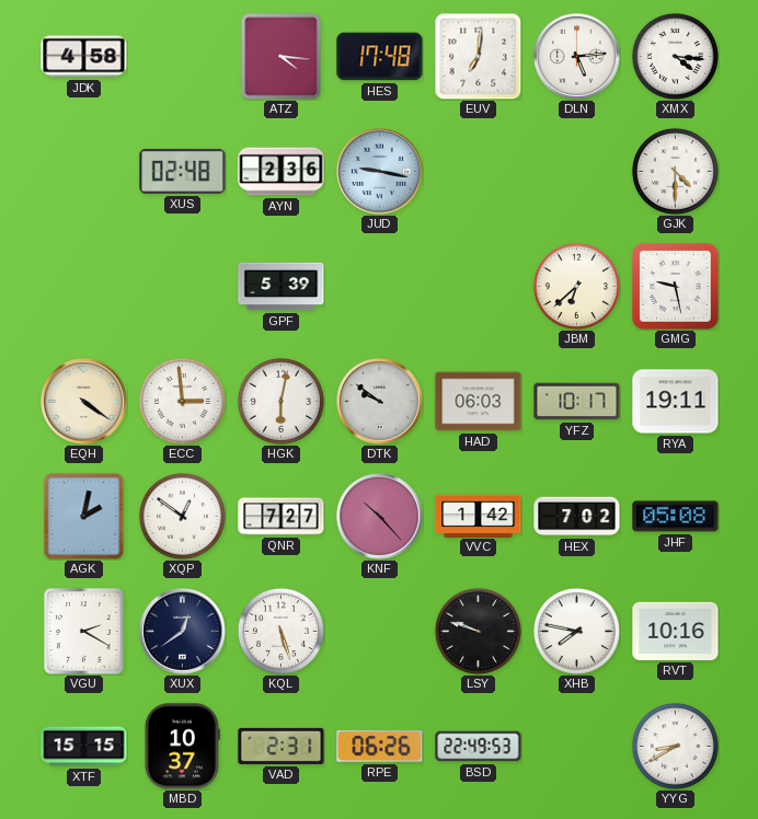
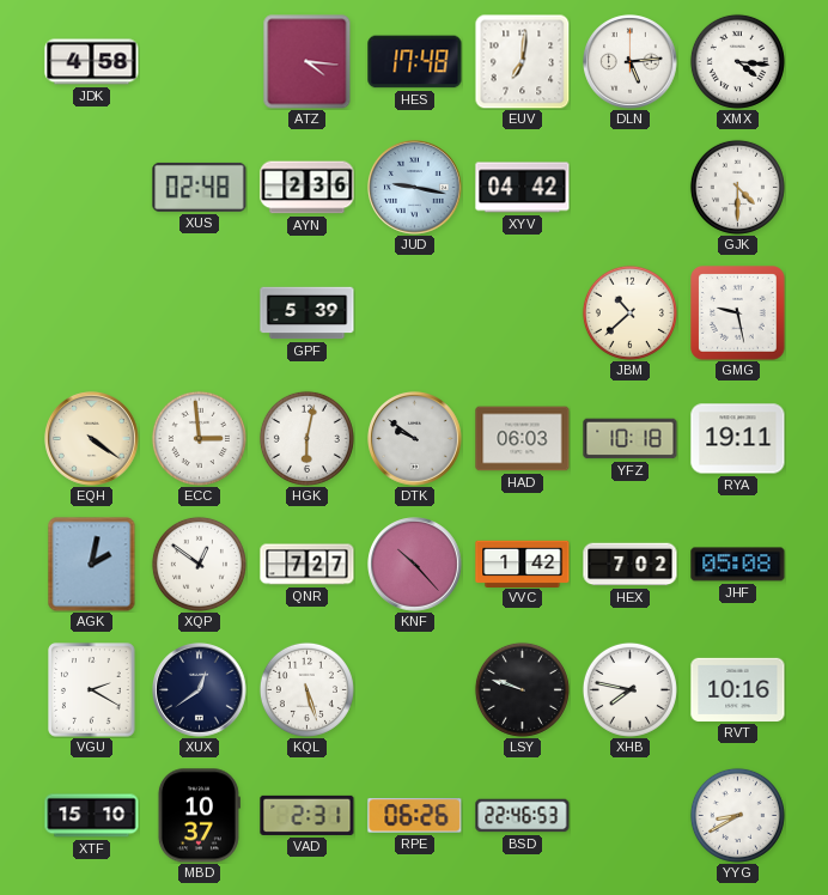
XYV: none -> 04:42 (523, 188)
JBM: 6:38 -> 10:38 (629, 312)
YFZ: 10:17 -> 10:18 (631, 439)
XTF: 15:15 -> 15:10 (92, 816)
BSD: 22:49 -> 22:46 (523, 816)
